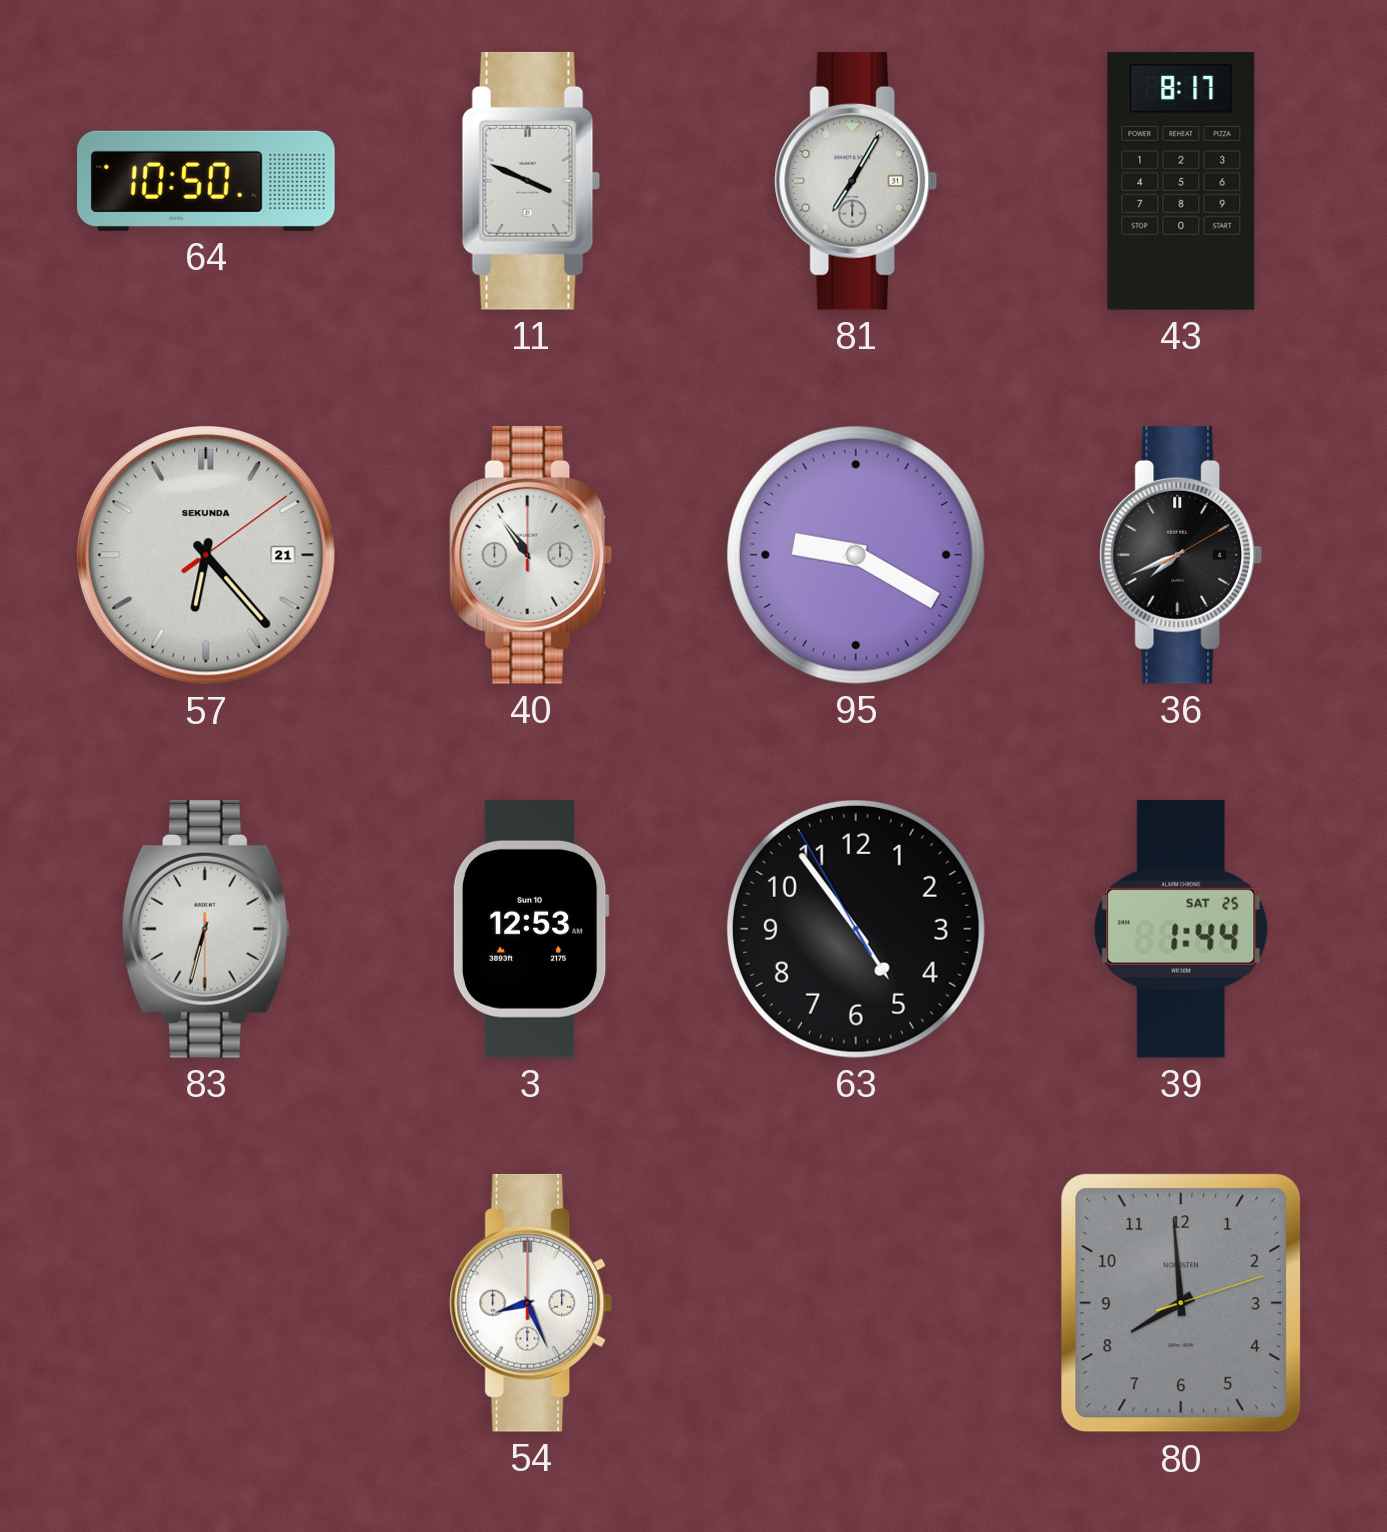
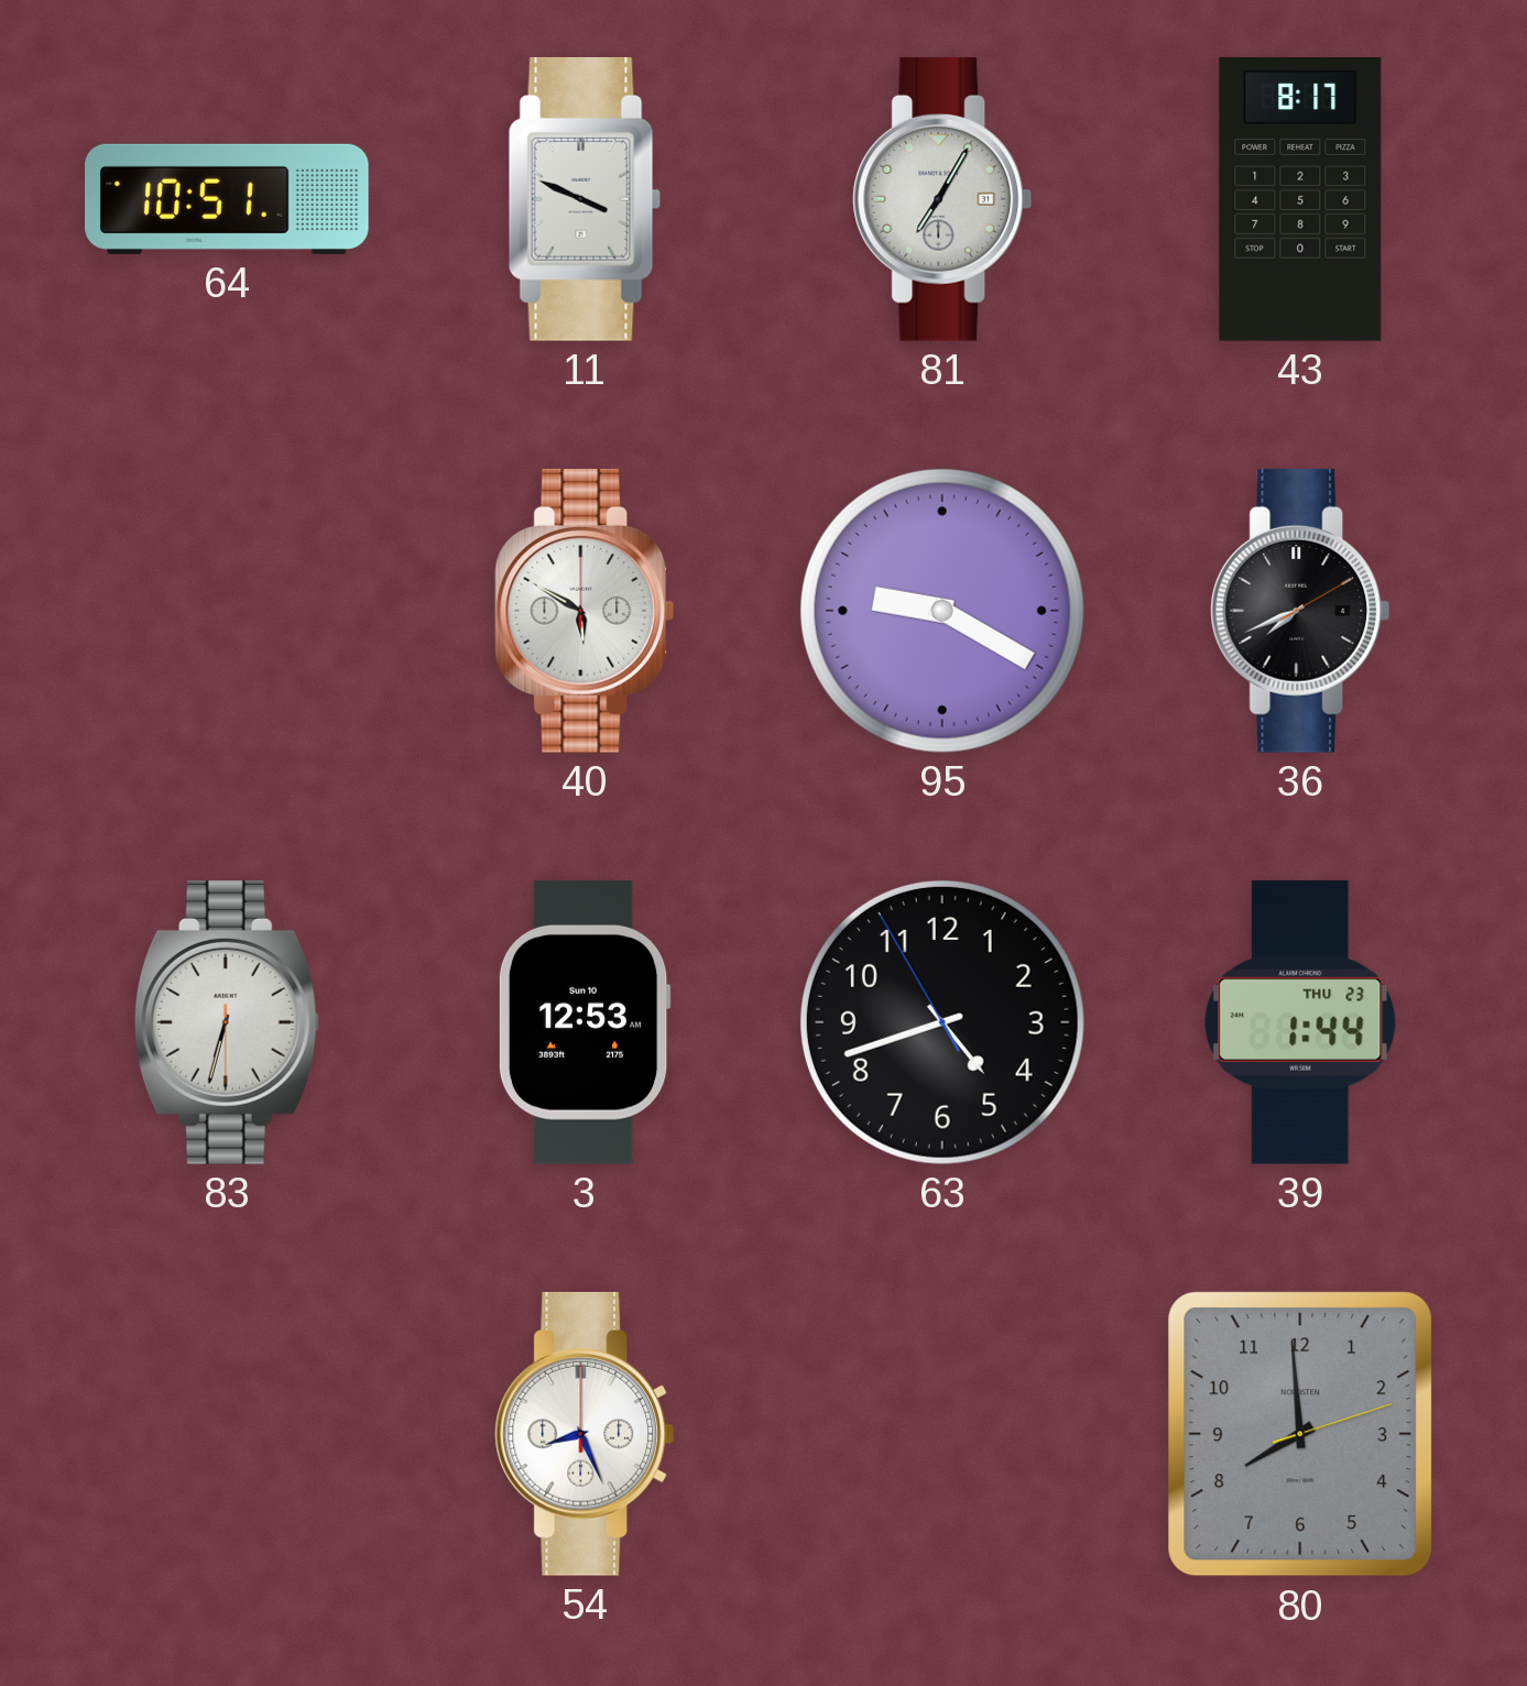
64: 10:50 -> 10:51 (228, 199)
57: 6:23 -> none (206, 555)
40: 10:54 -> 5:50 (585, 611)
63: 4:53 -> 4:41 (942, 1022)
39 date: SAT 25 -> THU 23 (1300, 1022)
